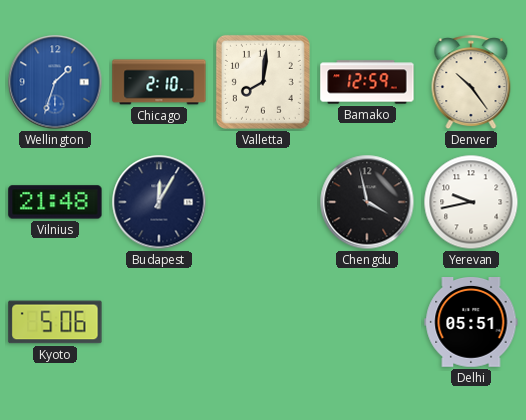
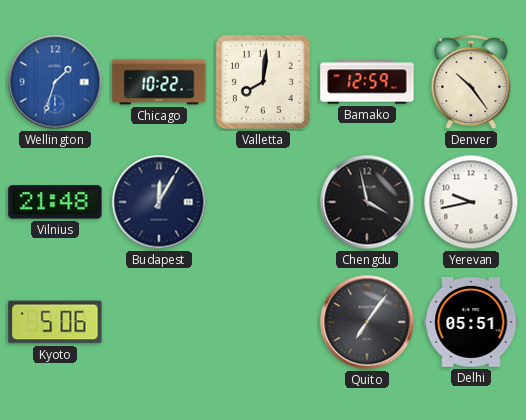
Chicago: 2:10 -> 10:22 (159, 82)
Quito: none -> 7:06 (367, 322)
